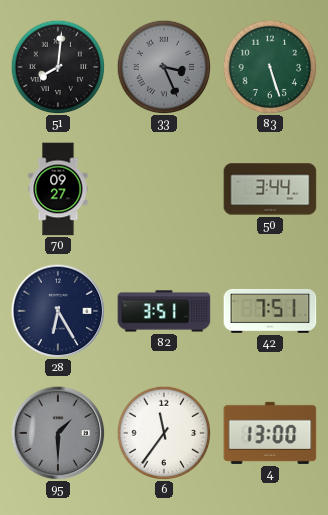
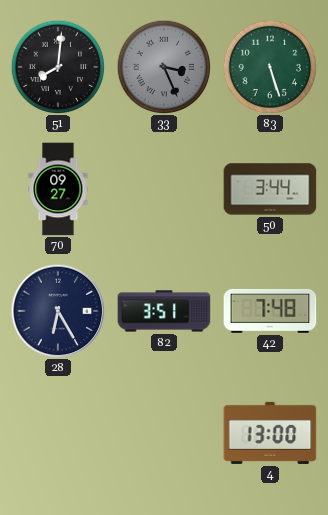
42: 7:51 -> 7:48 (270, 311)
95: 1:30 -> none (58, 433)
6: 11:36 -> none (164, 433)
